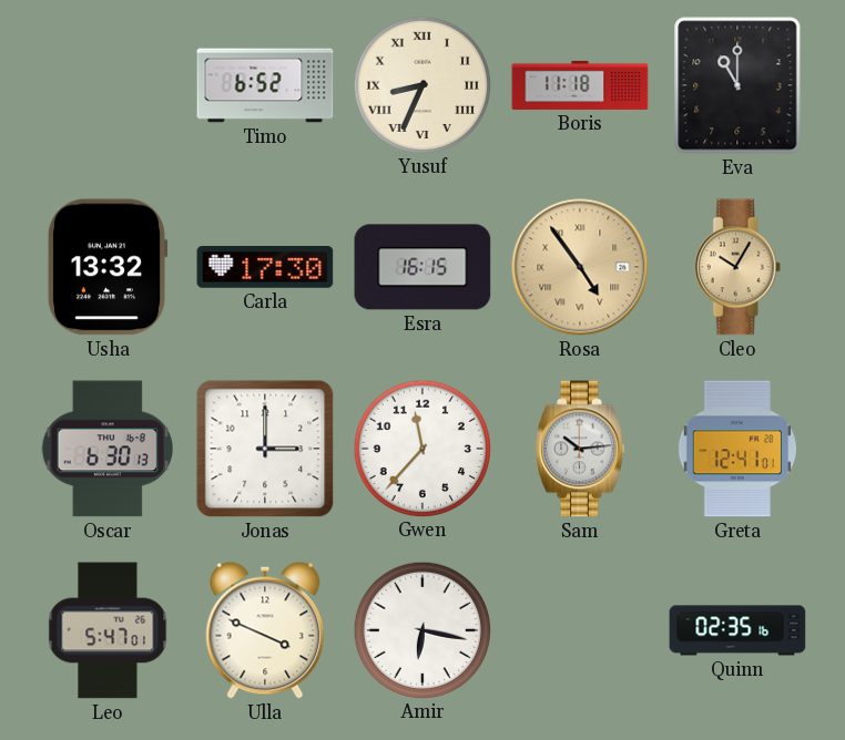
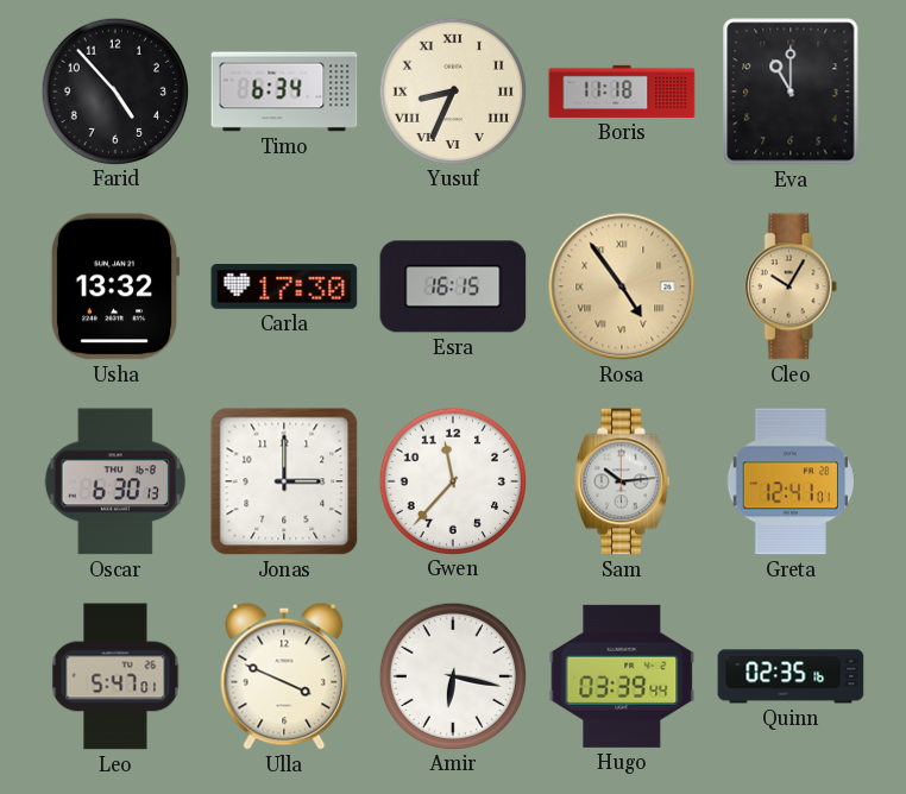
Farid: none -> 4:53 (114, 90)
Timo: 6:52 -> 6:34 (284, 92)
Hugo: none -> 03:39 (622, 676)
